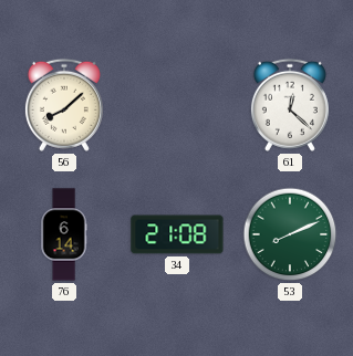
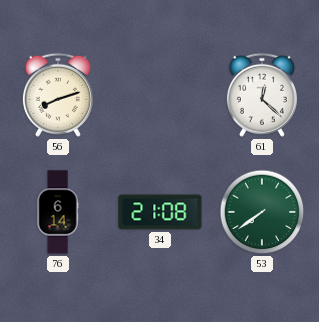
56: 8:08 -> 8:12 (58, 95)
53: 8:11 -> 7:39 (262, 212)
